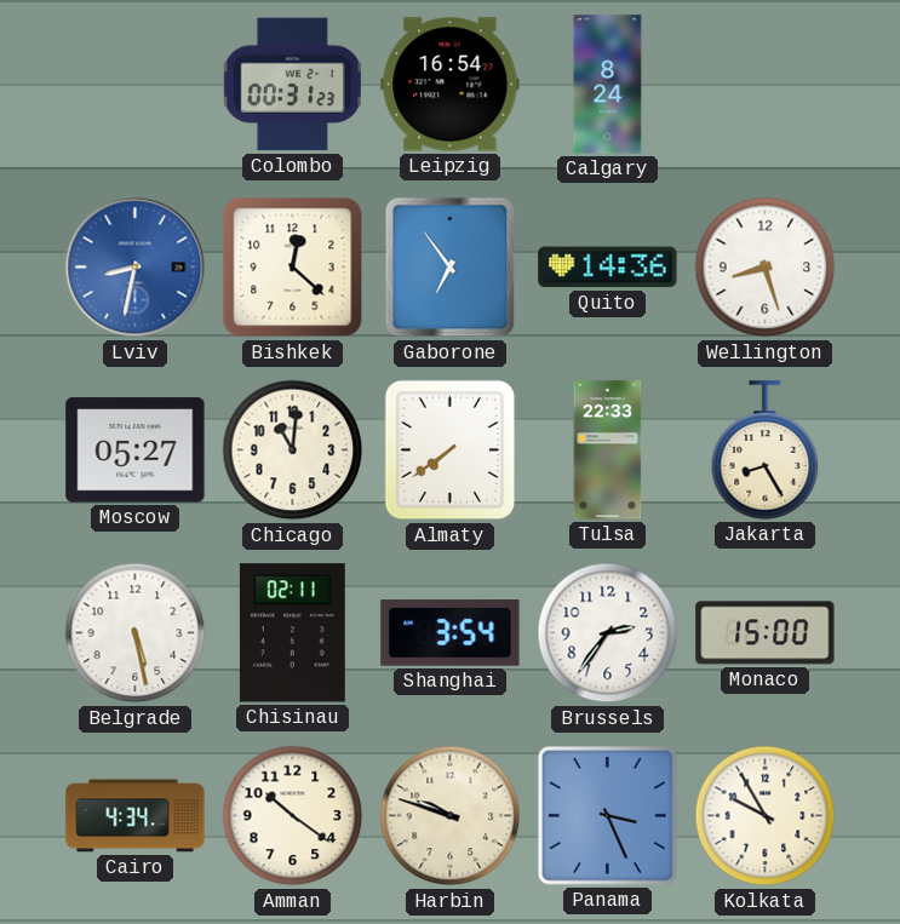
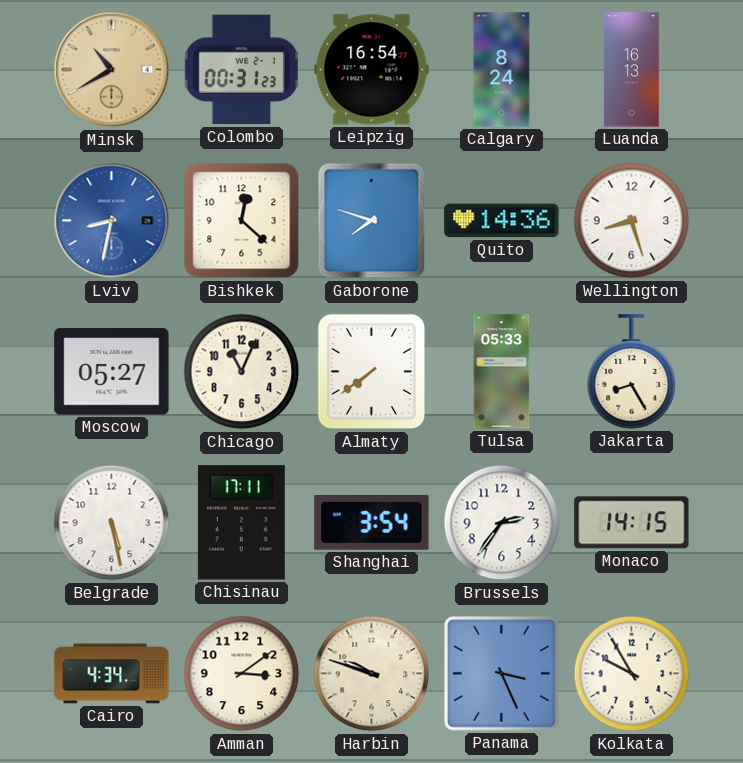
Minsk: none -> 10:40 (112, 70)
Luanda: none -> 16:13 (632, 70)
Gaborone: 6:54 -> 7:48 (372, 221)
Chicago: 11:01 -> 11:04 (242, 372)
Tulsa: 22:33 -> 05:33 (502, 372)
Chisinau: 02:11 -> 17:11 (241, 523)
Monaco: 15:00 -> 14:15 (632, 523)
Amman: 10:21 -> 3:09 (242, 674)
